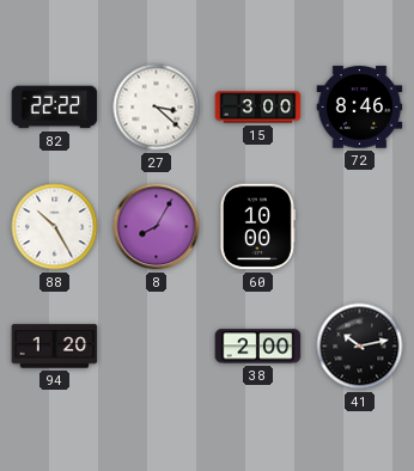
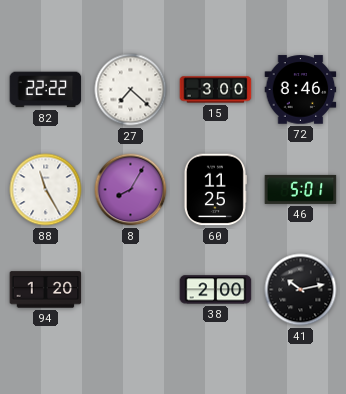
27: 3:22 -> 7:22 (131, 90)
88: 10:25 -> 11:25 (46, 190)
60: 10:00 -> 11:25 (215, 190)
46: none -> 5:01 (301, 189)
